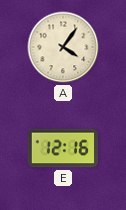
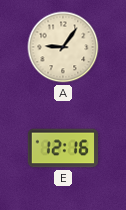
A: 4:06 -> 9:06 (63, 47)
